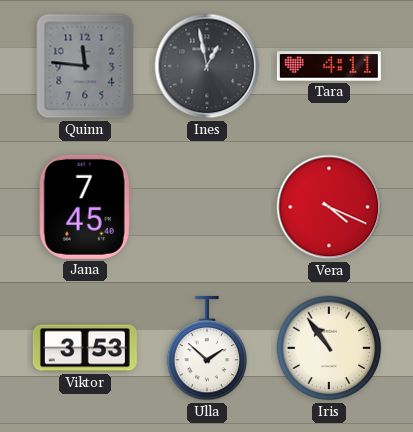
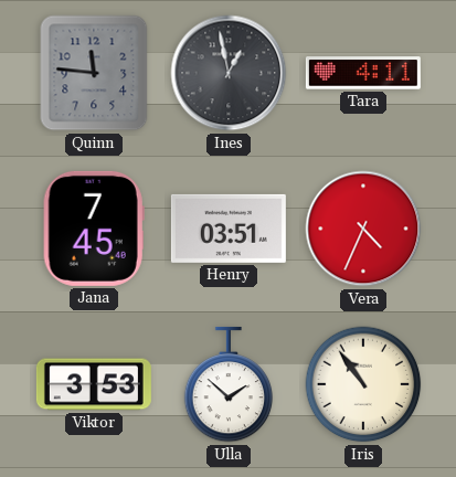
Henry: none -> 03:51 (229, 229)
Vera: 4:19 -> 4:34 (363, 229)
